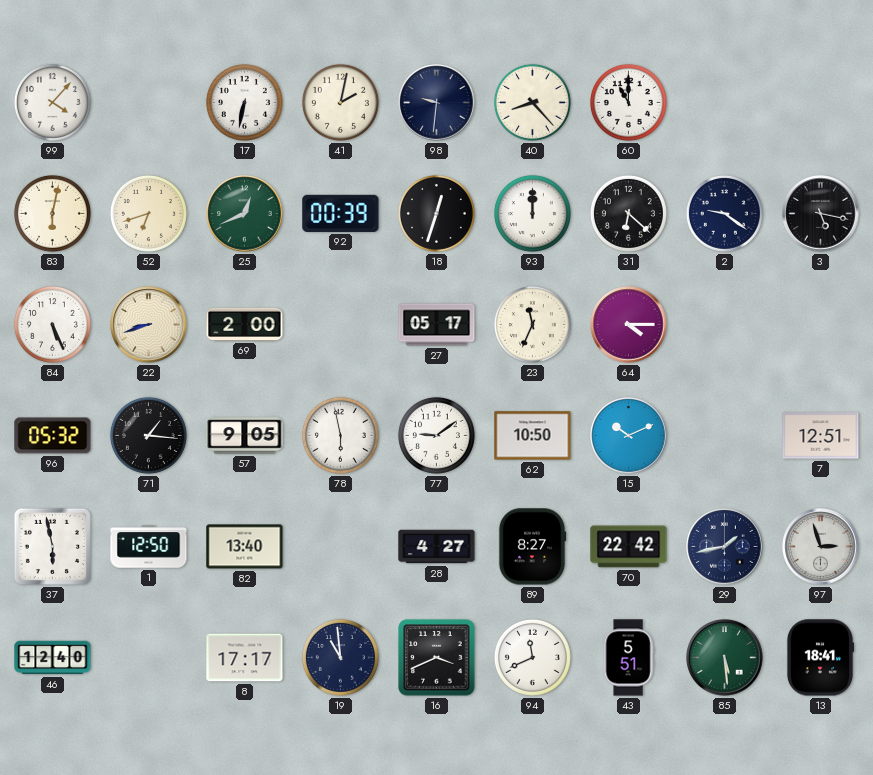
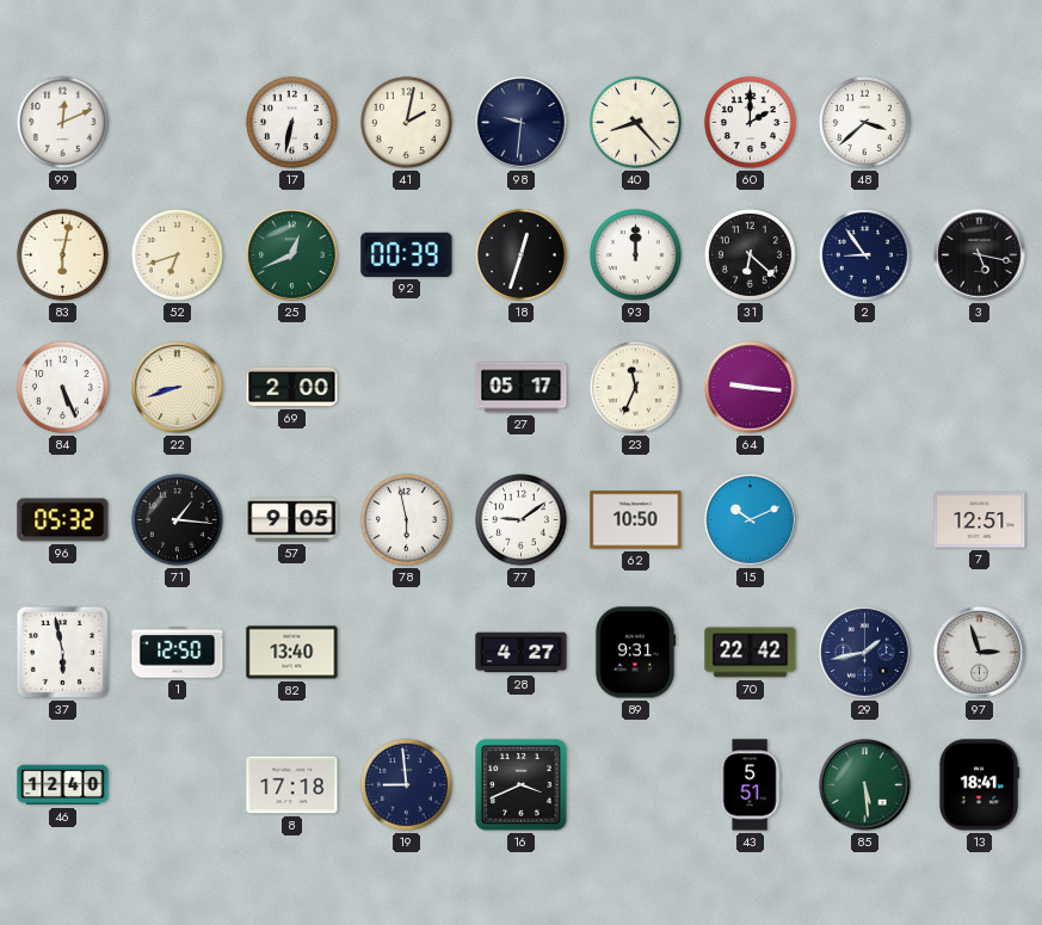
99: 4:07 -> 12:11 (62, 122)
60: 11:00 -> 2:00 (750, 122)
48: none -> 3:38 (864, 122)
2: 9:21 -> 8:54 (864, 254)
64: 4:15 -> 9:16 (751, 388)
89: 8:27 -> 9:31 (635, 653)
8: 17:17 -> 17:18 (292, 785)
19: 10:59 -> 8:59 (406, 784)
94: 11:41 -> none (532, 657)
